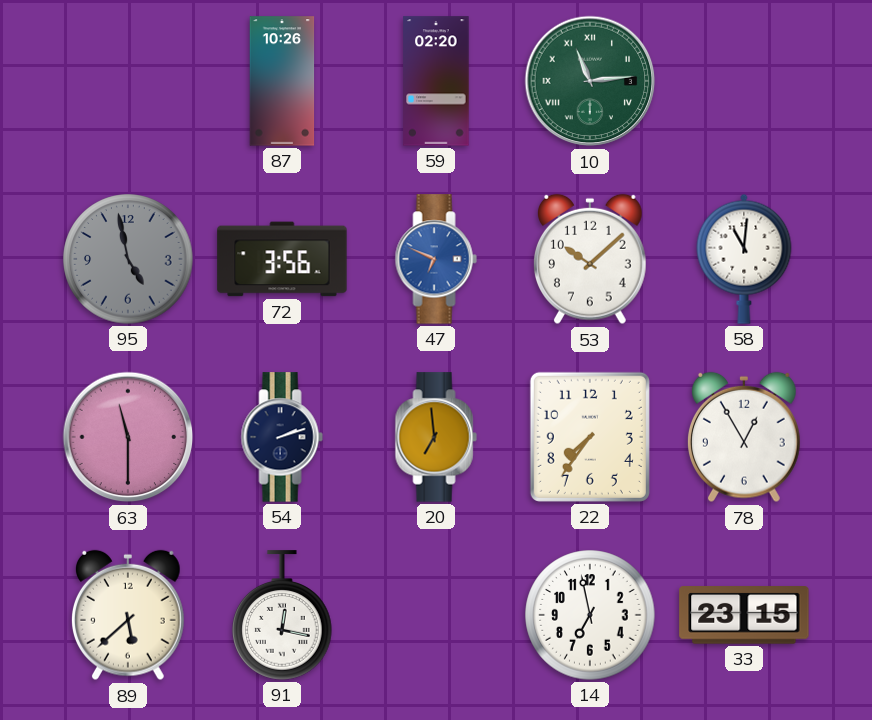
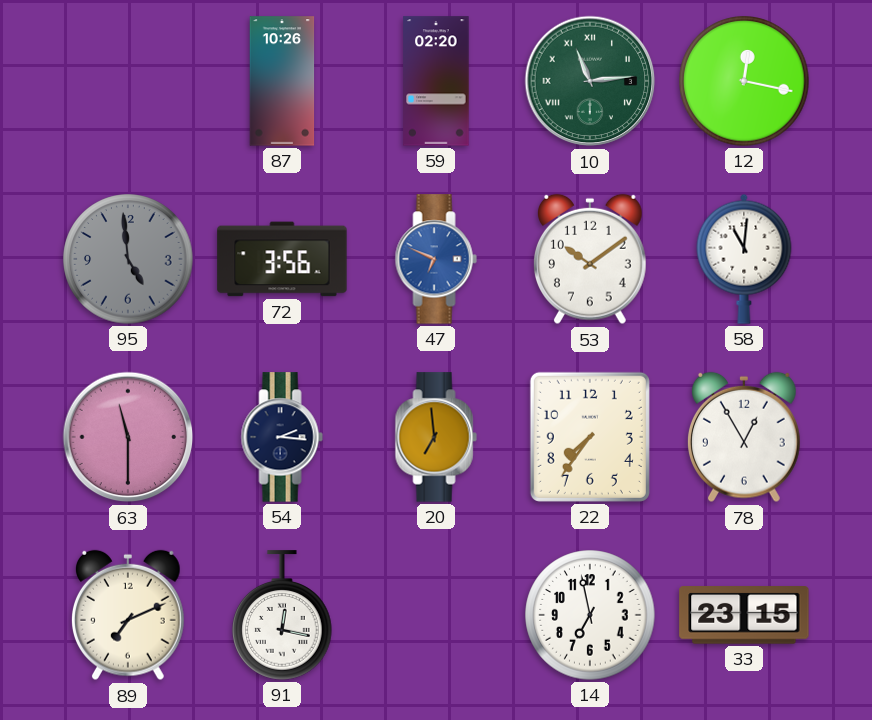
12: none -> 12:17 (744, 81)
95: 4:58 -> 4:59 (128, 259)
53: 10:08 -> 10:09 (590, 259)
54: 2:12 -> 2:16 (282, 437)
89: 5:38 -> 7:11 (128, 615)
